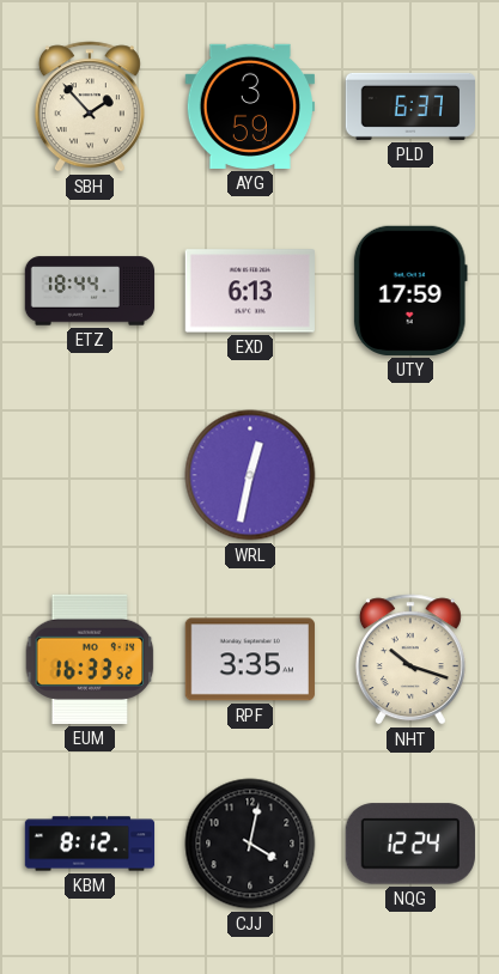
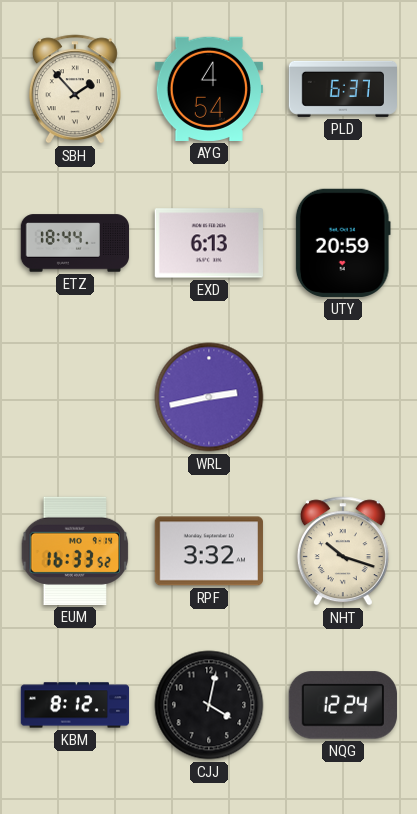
AYG: 3:59 -> 4:54 (208, 89)
UTY: 17:59 -> 20:59 (343, 243)
WRL: 12:32 -> 2:43 (209, 397)
RPF: 3:35 -> 3:32 (209, 551)
